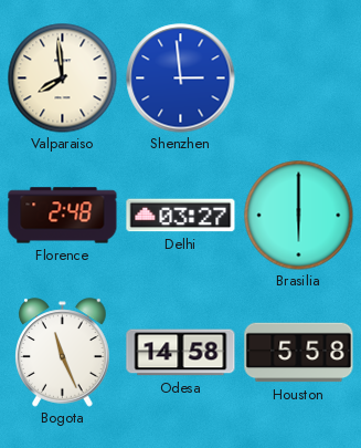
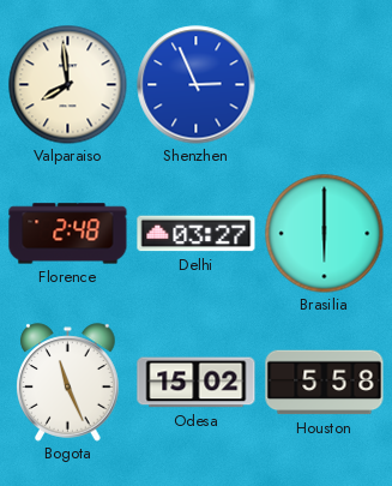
Shenzhen: 2:59 -> 2:56 (197, 85)
Odesa: 14:58 -> 15:02 (197, 383)
